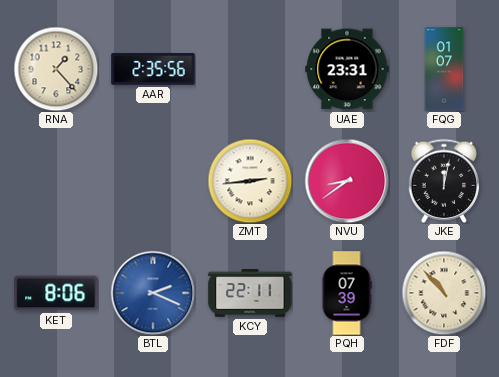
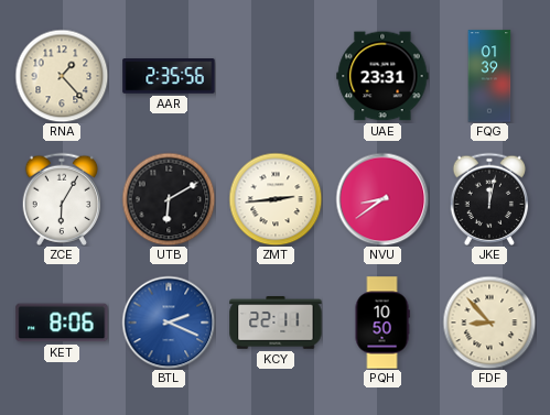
FQG: 01:07 -> 01:39 (489, 76)
ZCE: none -> 6:05 (61, 199)
UTB: none -> 6:10 (169, 199)
PQH: 07:39 -> 10:50 (382, 323)
FDF: 10:53 -> 8:53 (489, 323)
